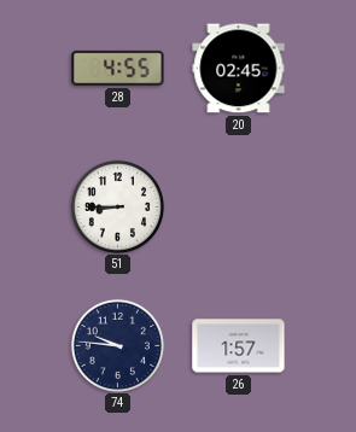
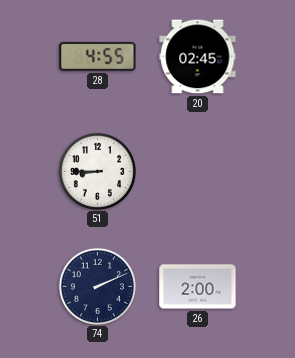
74: 9:46 -> 2:11 (97, 286)
26: 1:57 -> 2:00 (198, 287)
